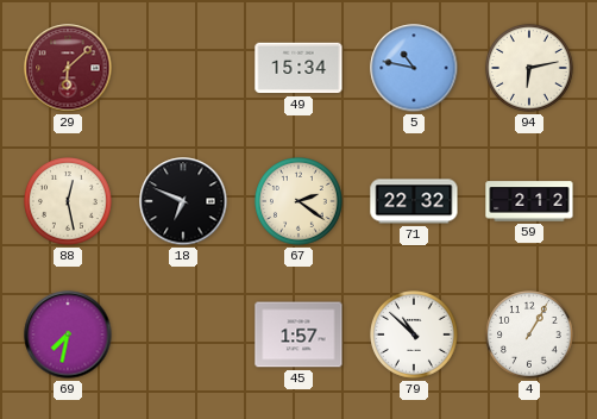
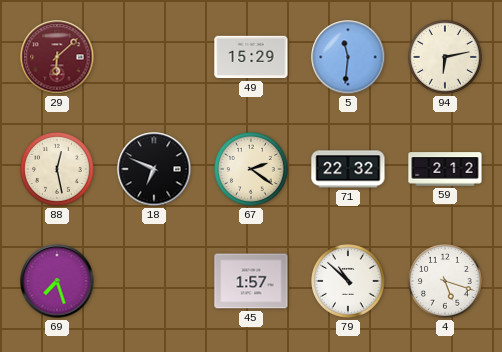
49: 15:34 -> 15:29 (251, 57)
5: 10:47 -> 11:31 (348, 57)
69: 7:32 -> 7:27 (57, 281)
4: 1:05 -> 5:18 (446, 282)
